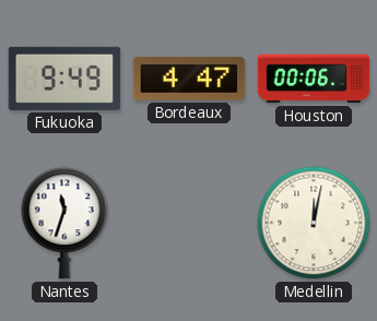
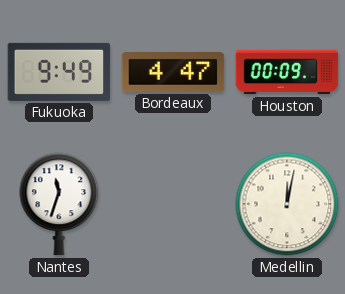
Houston: 00:06 -> 00:09 (287, 72)
